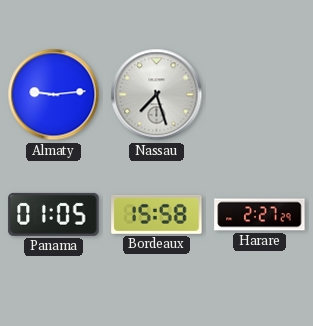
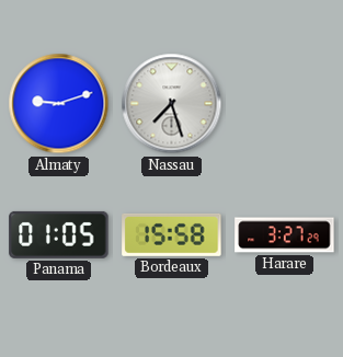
Almaty: 9:14 -> 9:12 (59, 104)
Harare: 2:27 -> 3:27 (285, 235)
